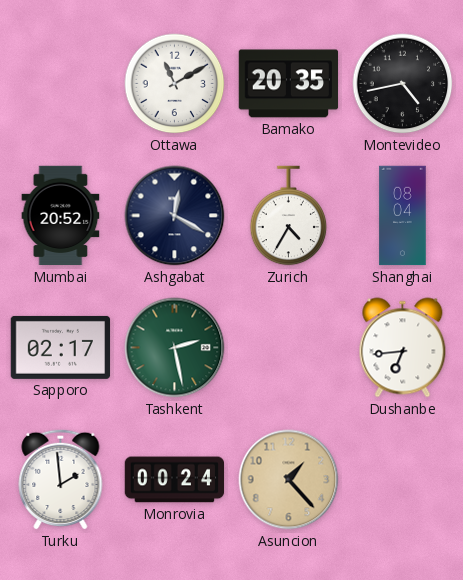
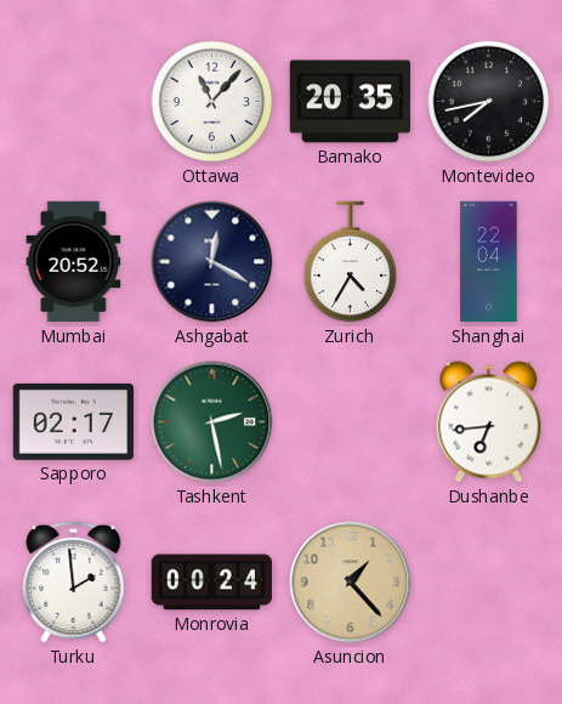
Ottawa: 11:10 -> 11:07 (212, 102)
Montevideo: 4:43 -> 7:43 (489, 102)
Shanghai: 08:04 -> 22:04 (489, 262)
